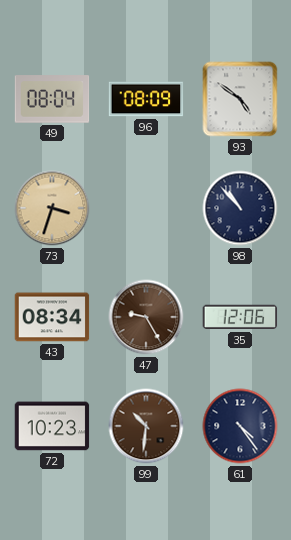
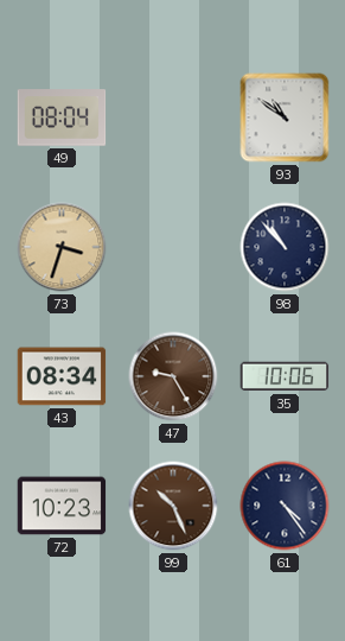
96: 08:09 -> none (146, 99)
93: 4:51 -> 10:51 (285, 118)
35: 12:06 -> 10:06 (285, 376)
99: 10:31 -> 10:26 (173, 506)
